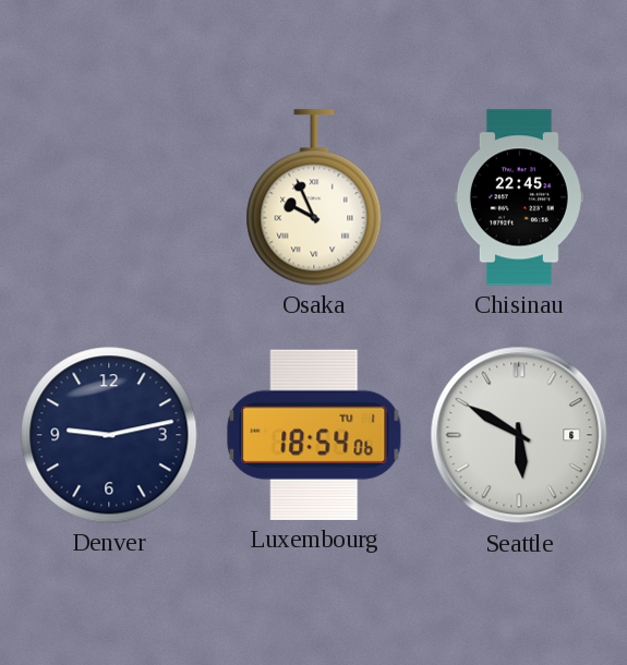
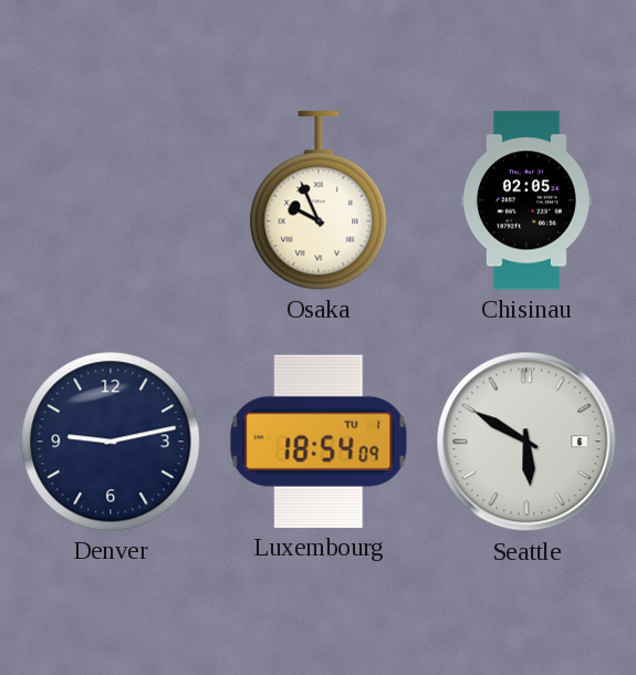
Chisinau: 22:45 -> 02:05 (526, 200)
Luxembourg: 18:54:06 -> 18:54:09 (319, 442)
